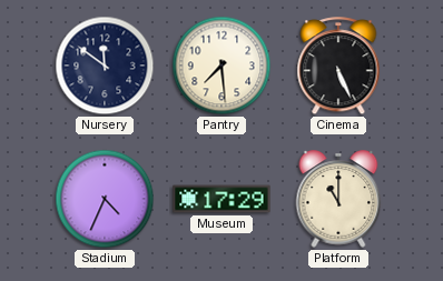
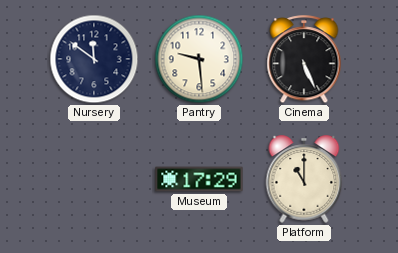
Pantry: 7:29 -> 9:29 (199, 59)
Stadium: 4:34 -> none (105, 199)
